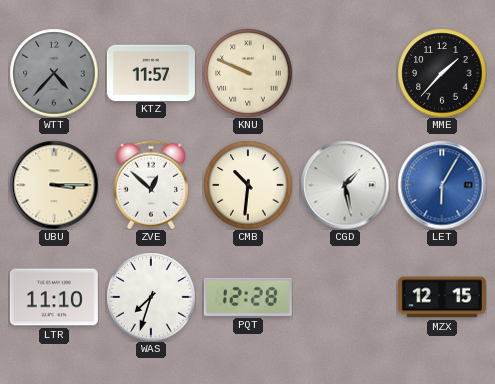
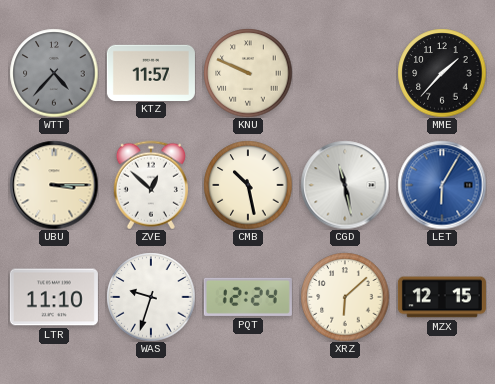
CMB: 10:31 -> 10:28 (248, 185)
CGD: 1:28 -> 11:28 (345, 185)
WAS: 7:33 -> 9:33 (151, 297)
PQT: 12:28 -> 12:24 (248, 297)
XRZ: none -> 6:08 (345, 297)
